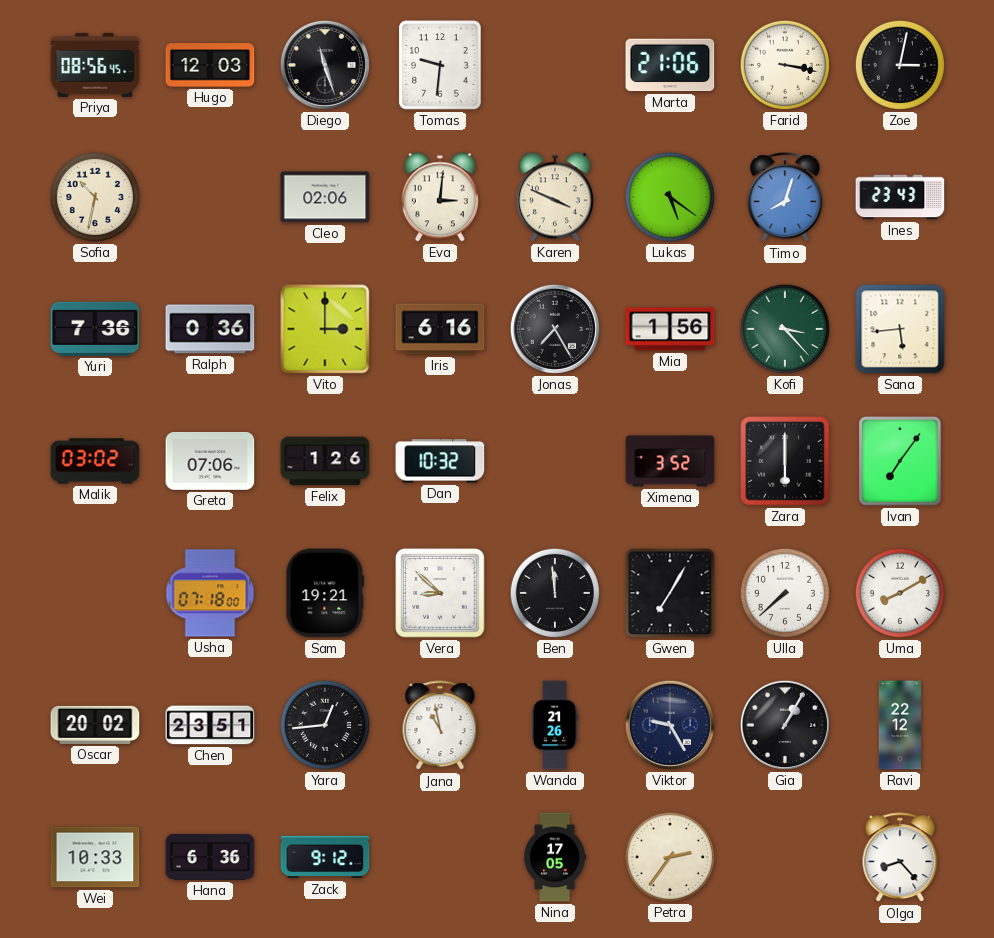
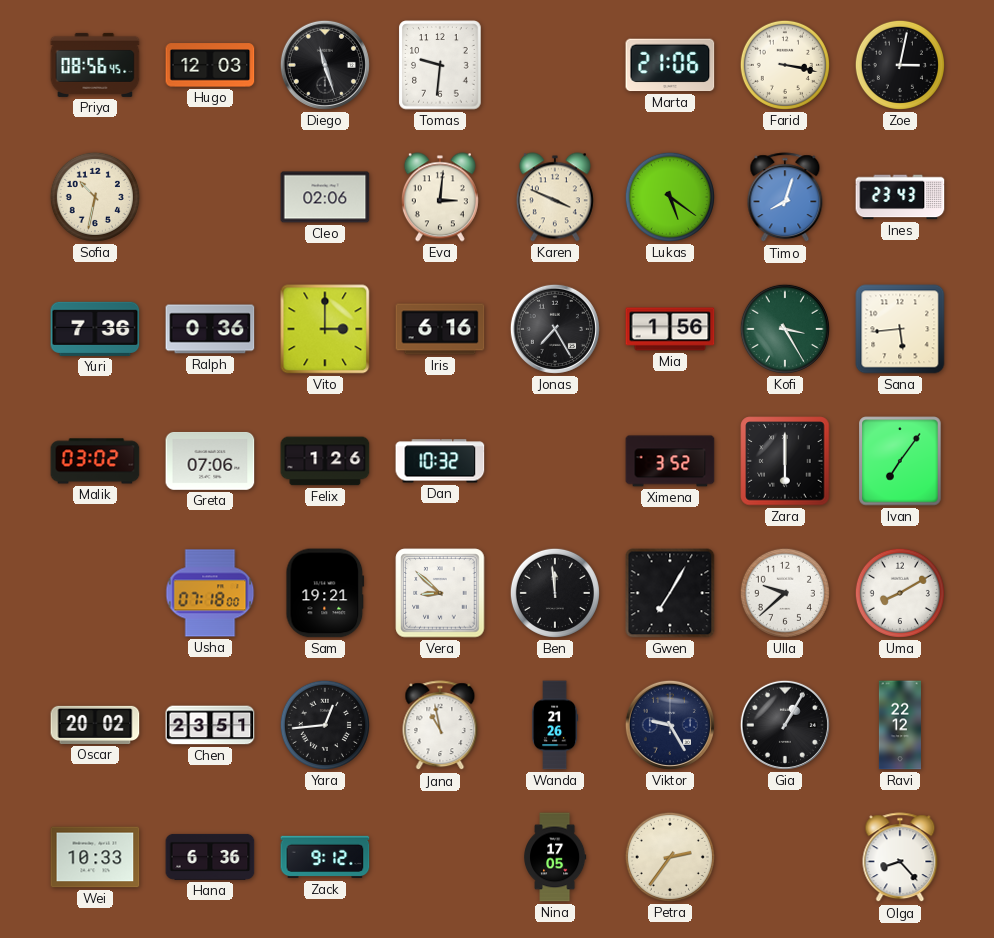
Kofi: 3:23 -> 3:25 (785, 329)
Ulla: 7:38 -> 9:38 (785, 593)
